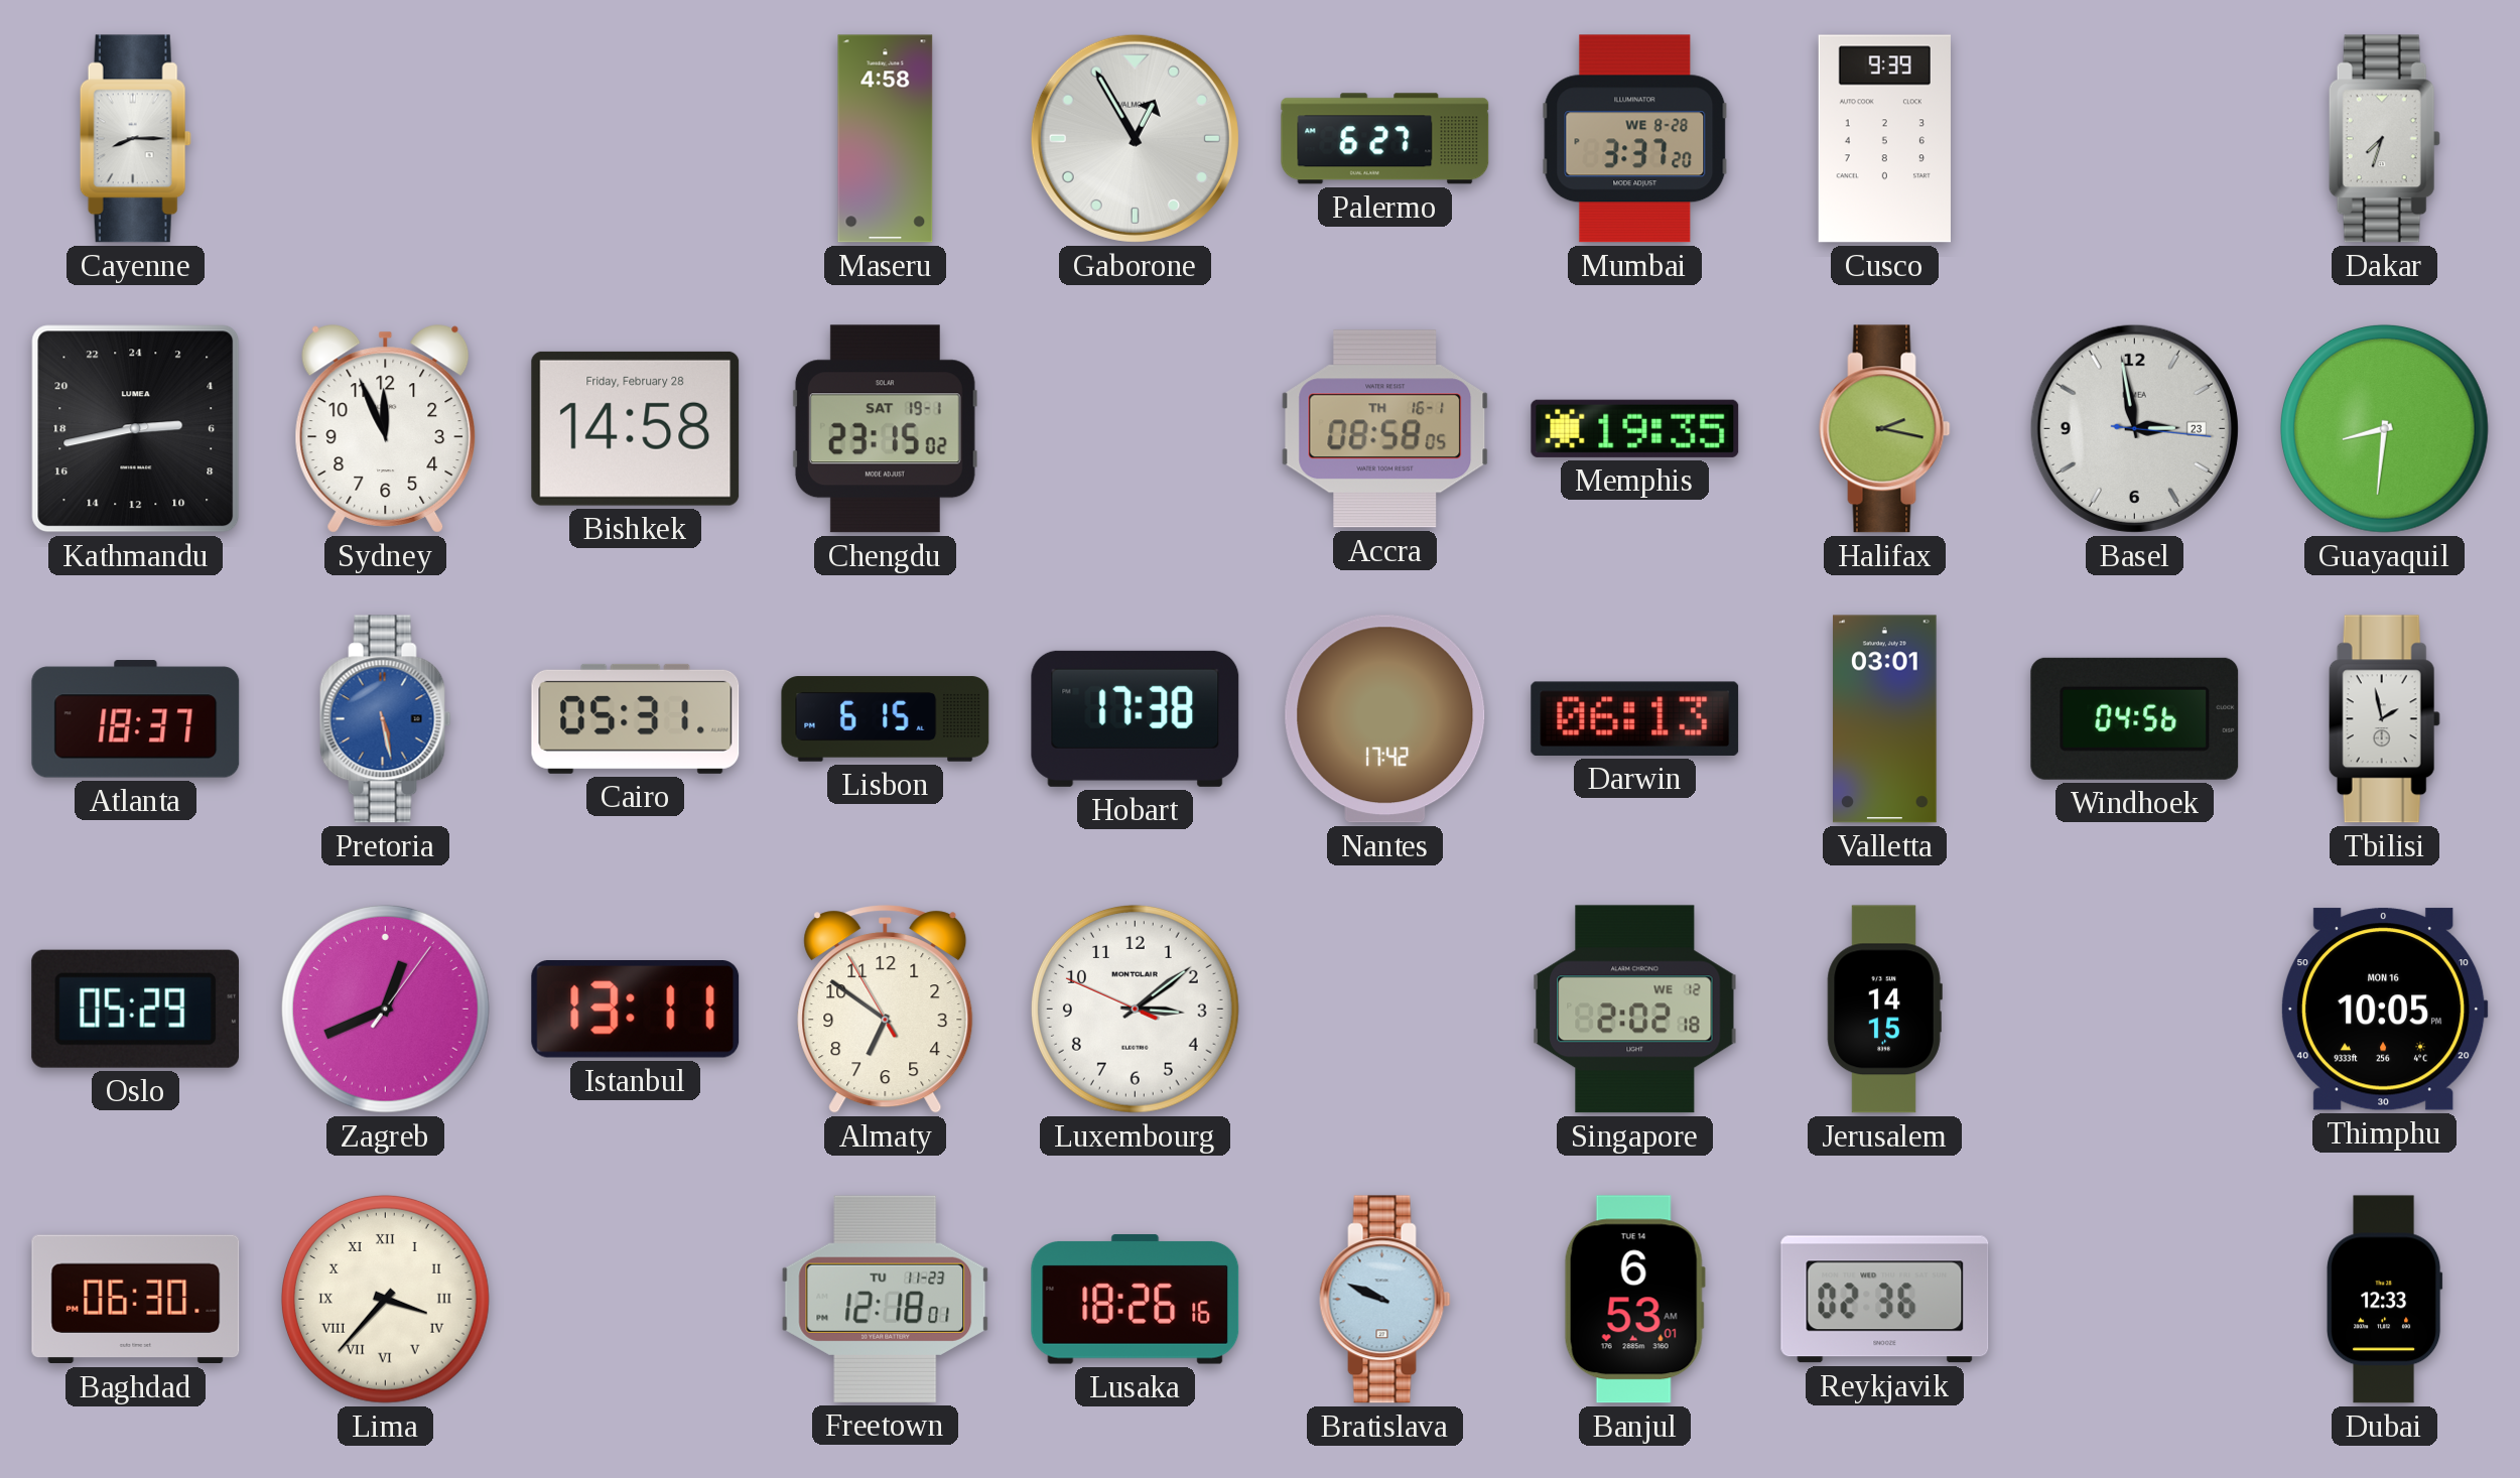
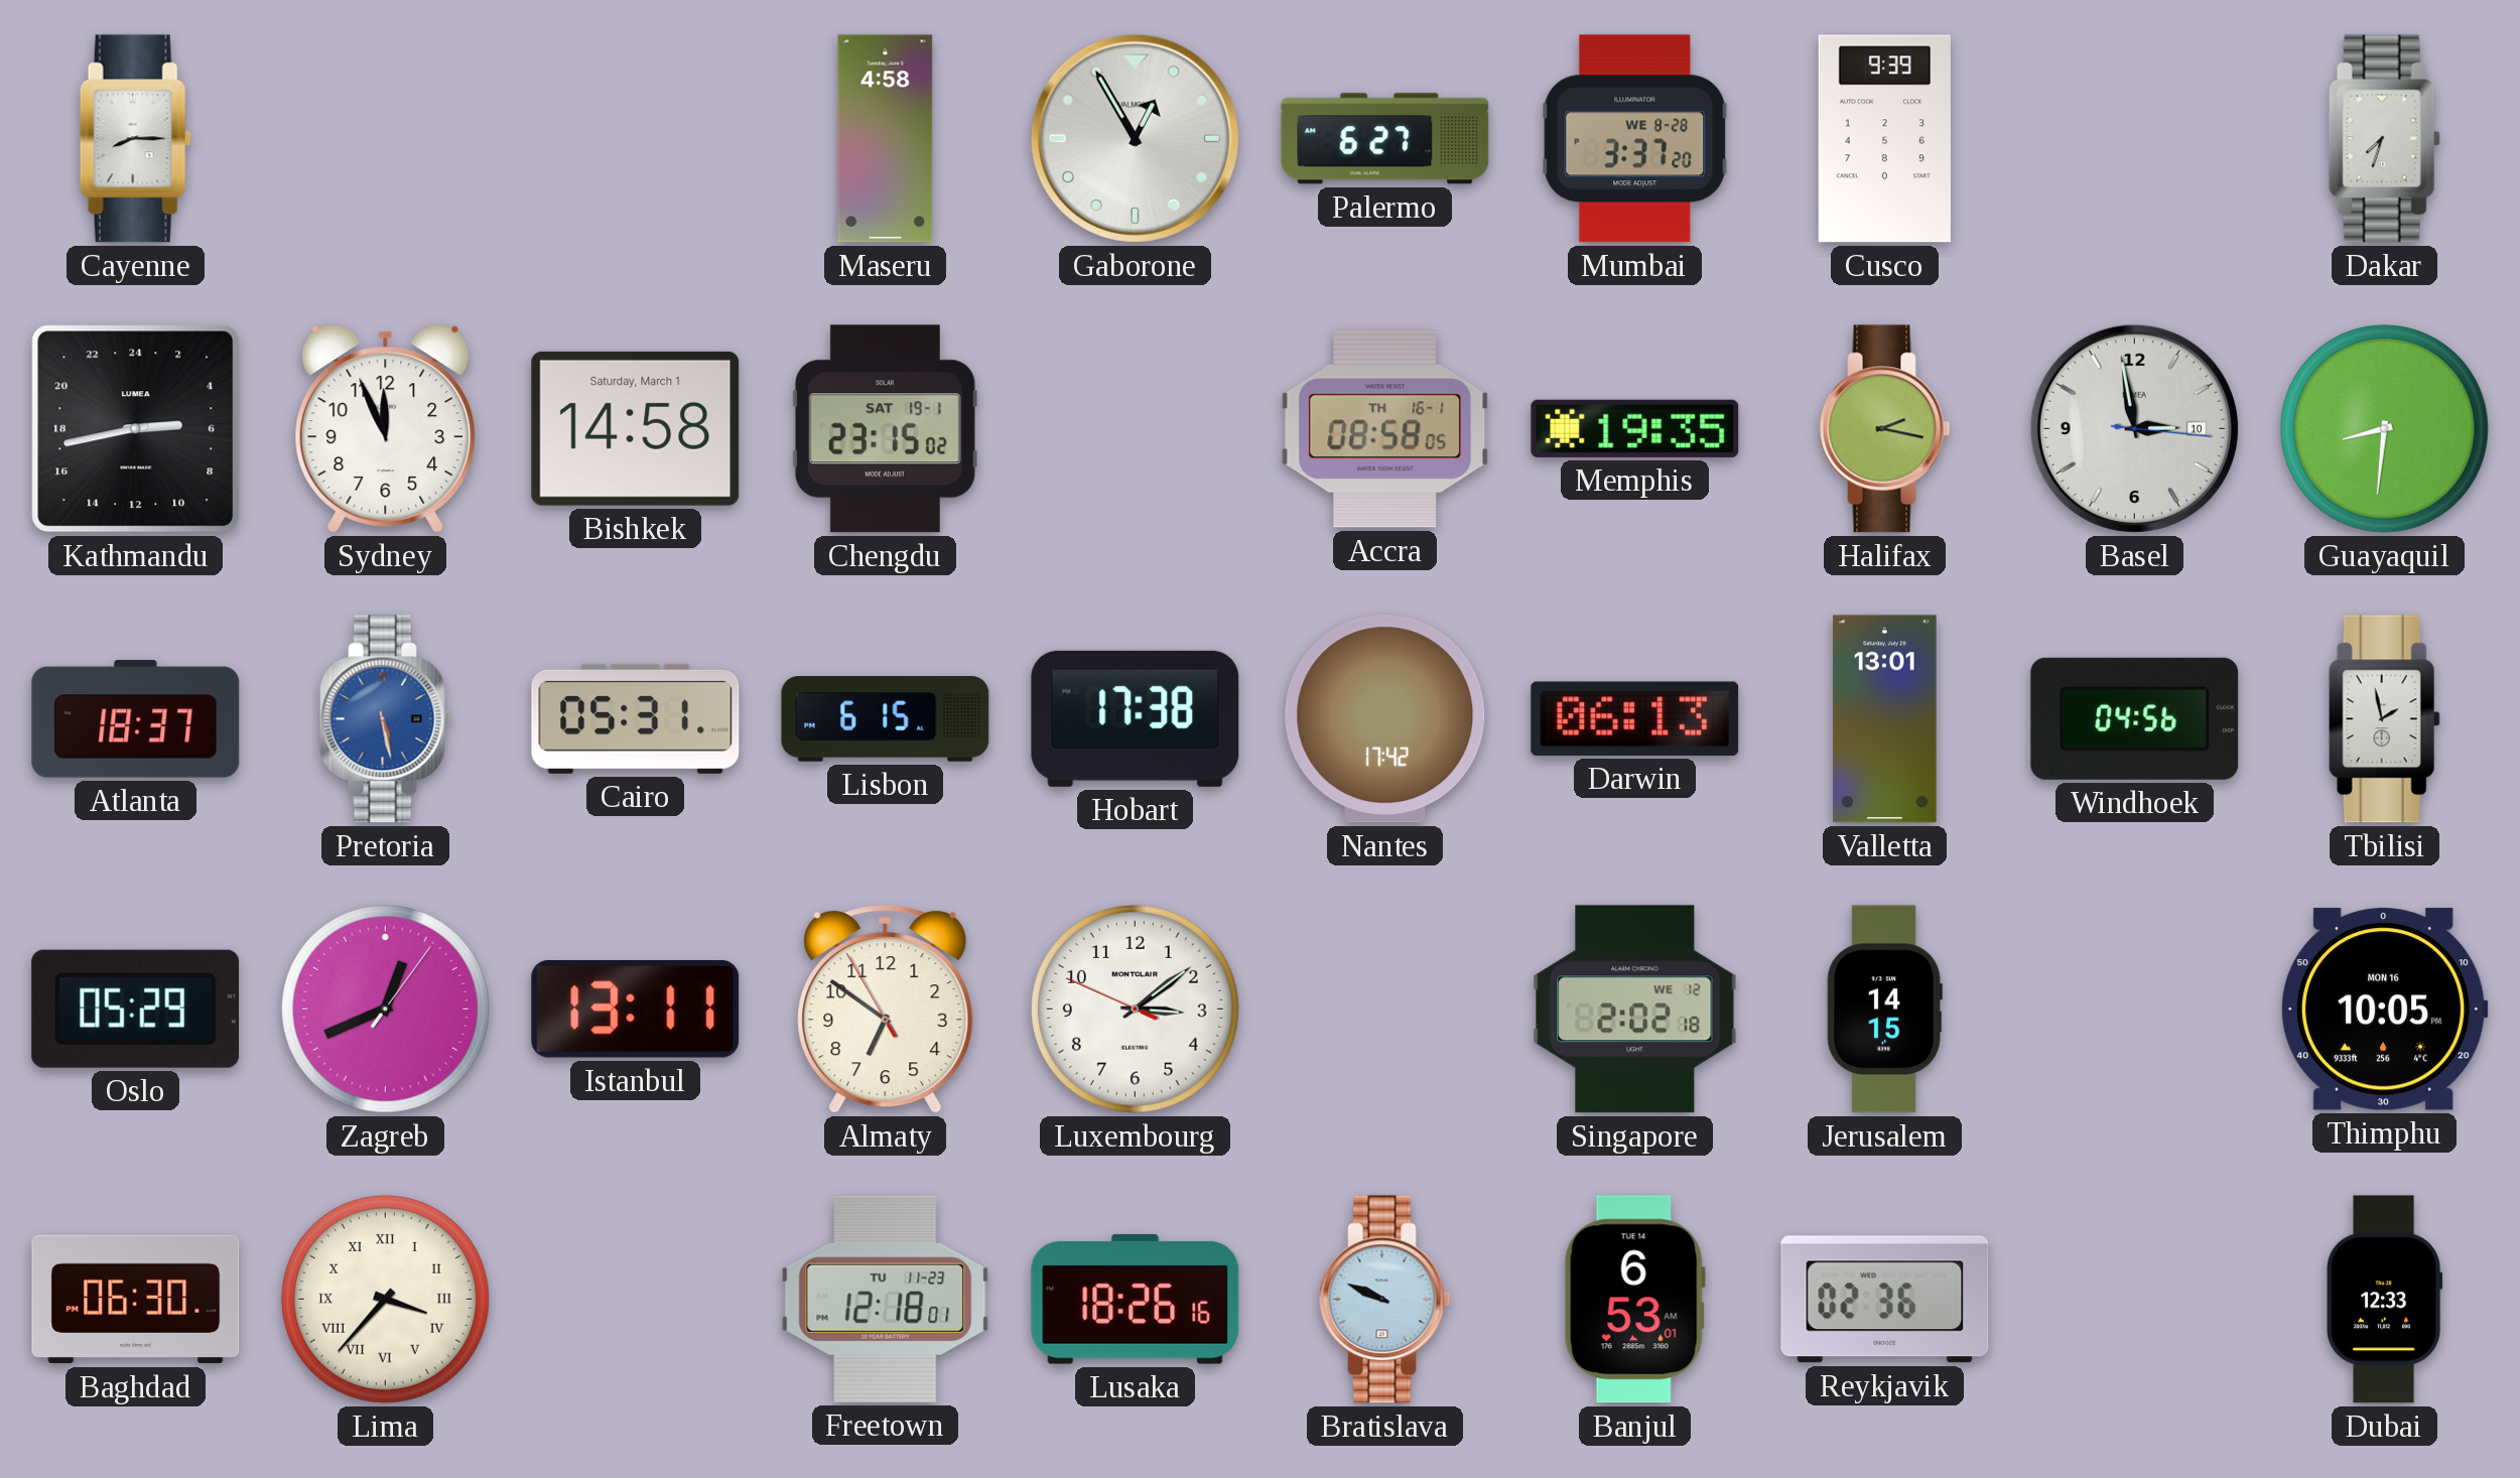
Bishkek date: Friday, February 28 -> Saturday, March 1 (636, 428)
Basel date: 23 -> 10 (2134, 428)
Valletta: 03:01 -> 13:01 (1885, 719)
